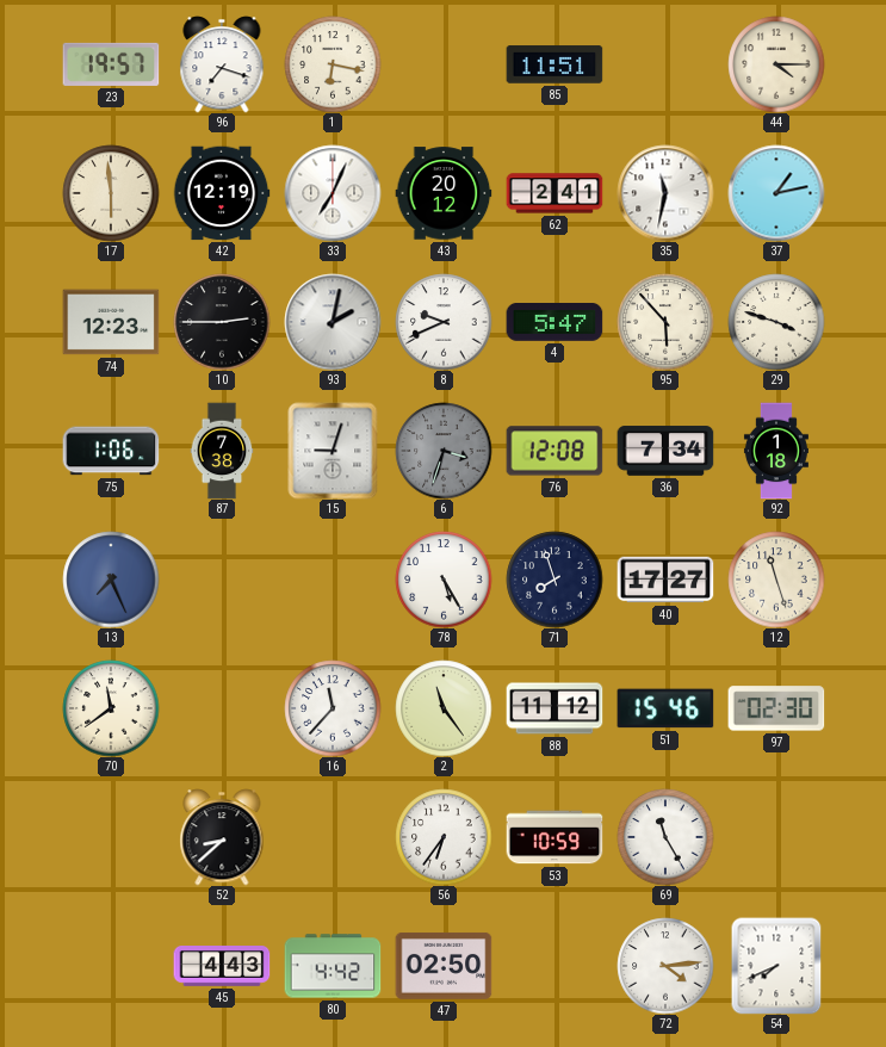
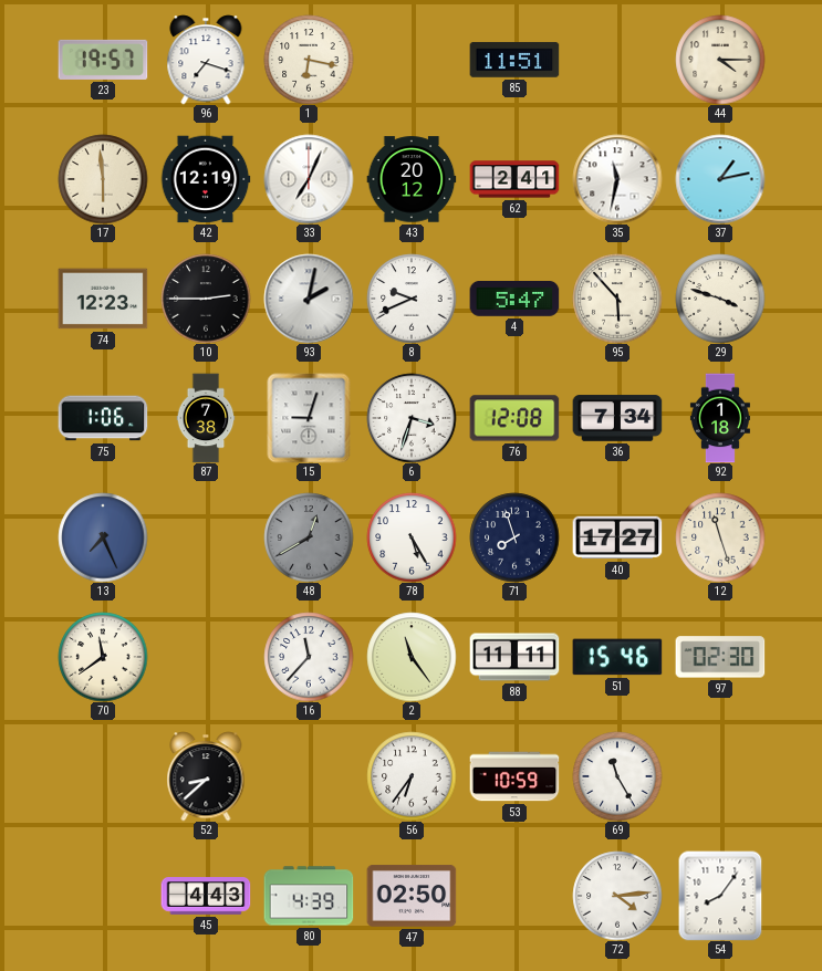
6 dial: grey -> white (412, 418)
48: none -> 12:40 (309, 537)
88: 11:12 -> 11:11 (514, 657)
80: 4:42 -> 4:39 (309, 896)
54: 7:41 -> 8:06 (720, 896)
